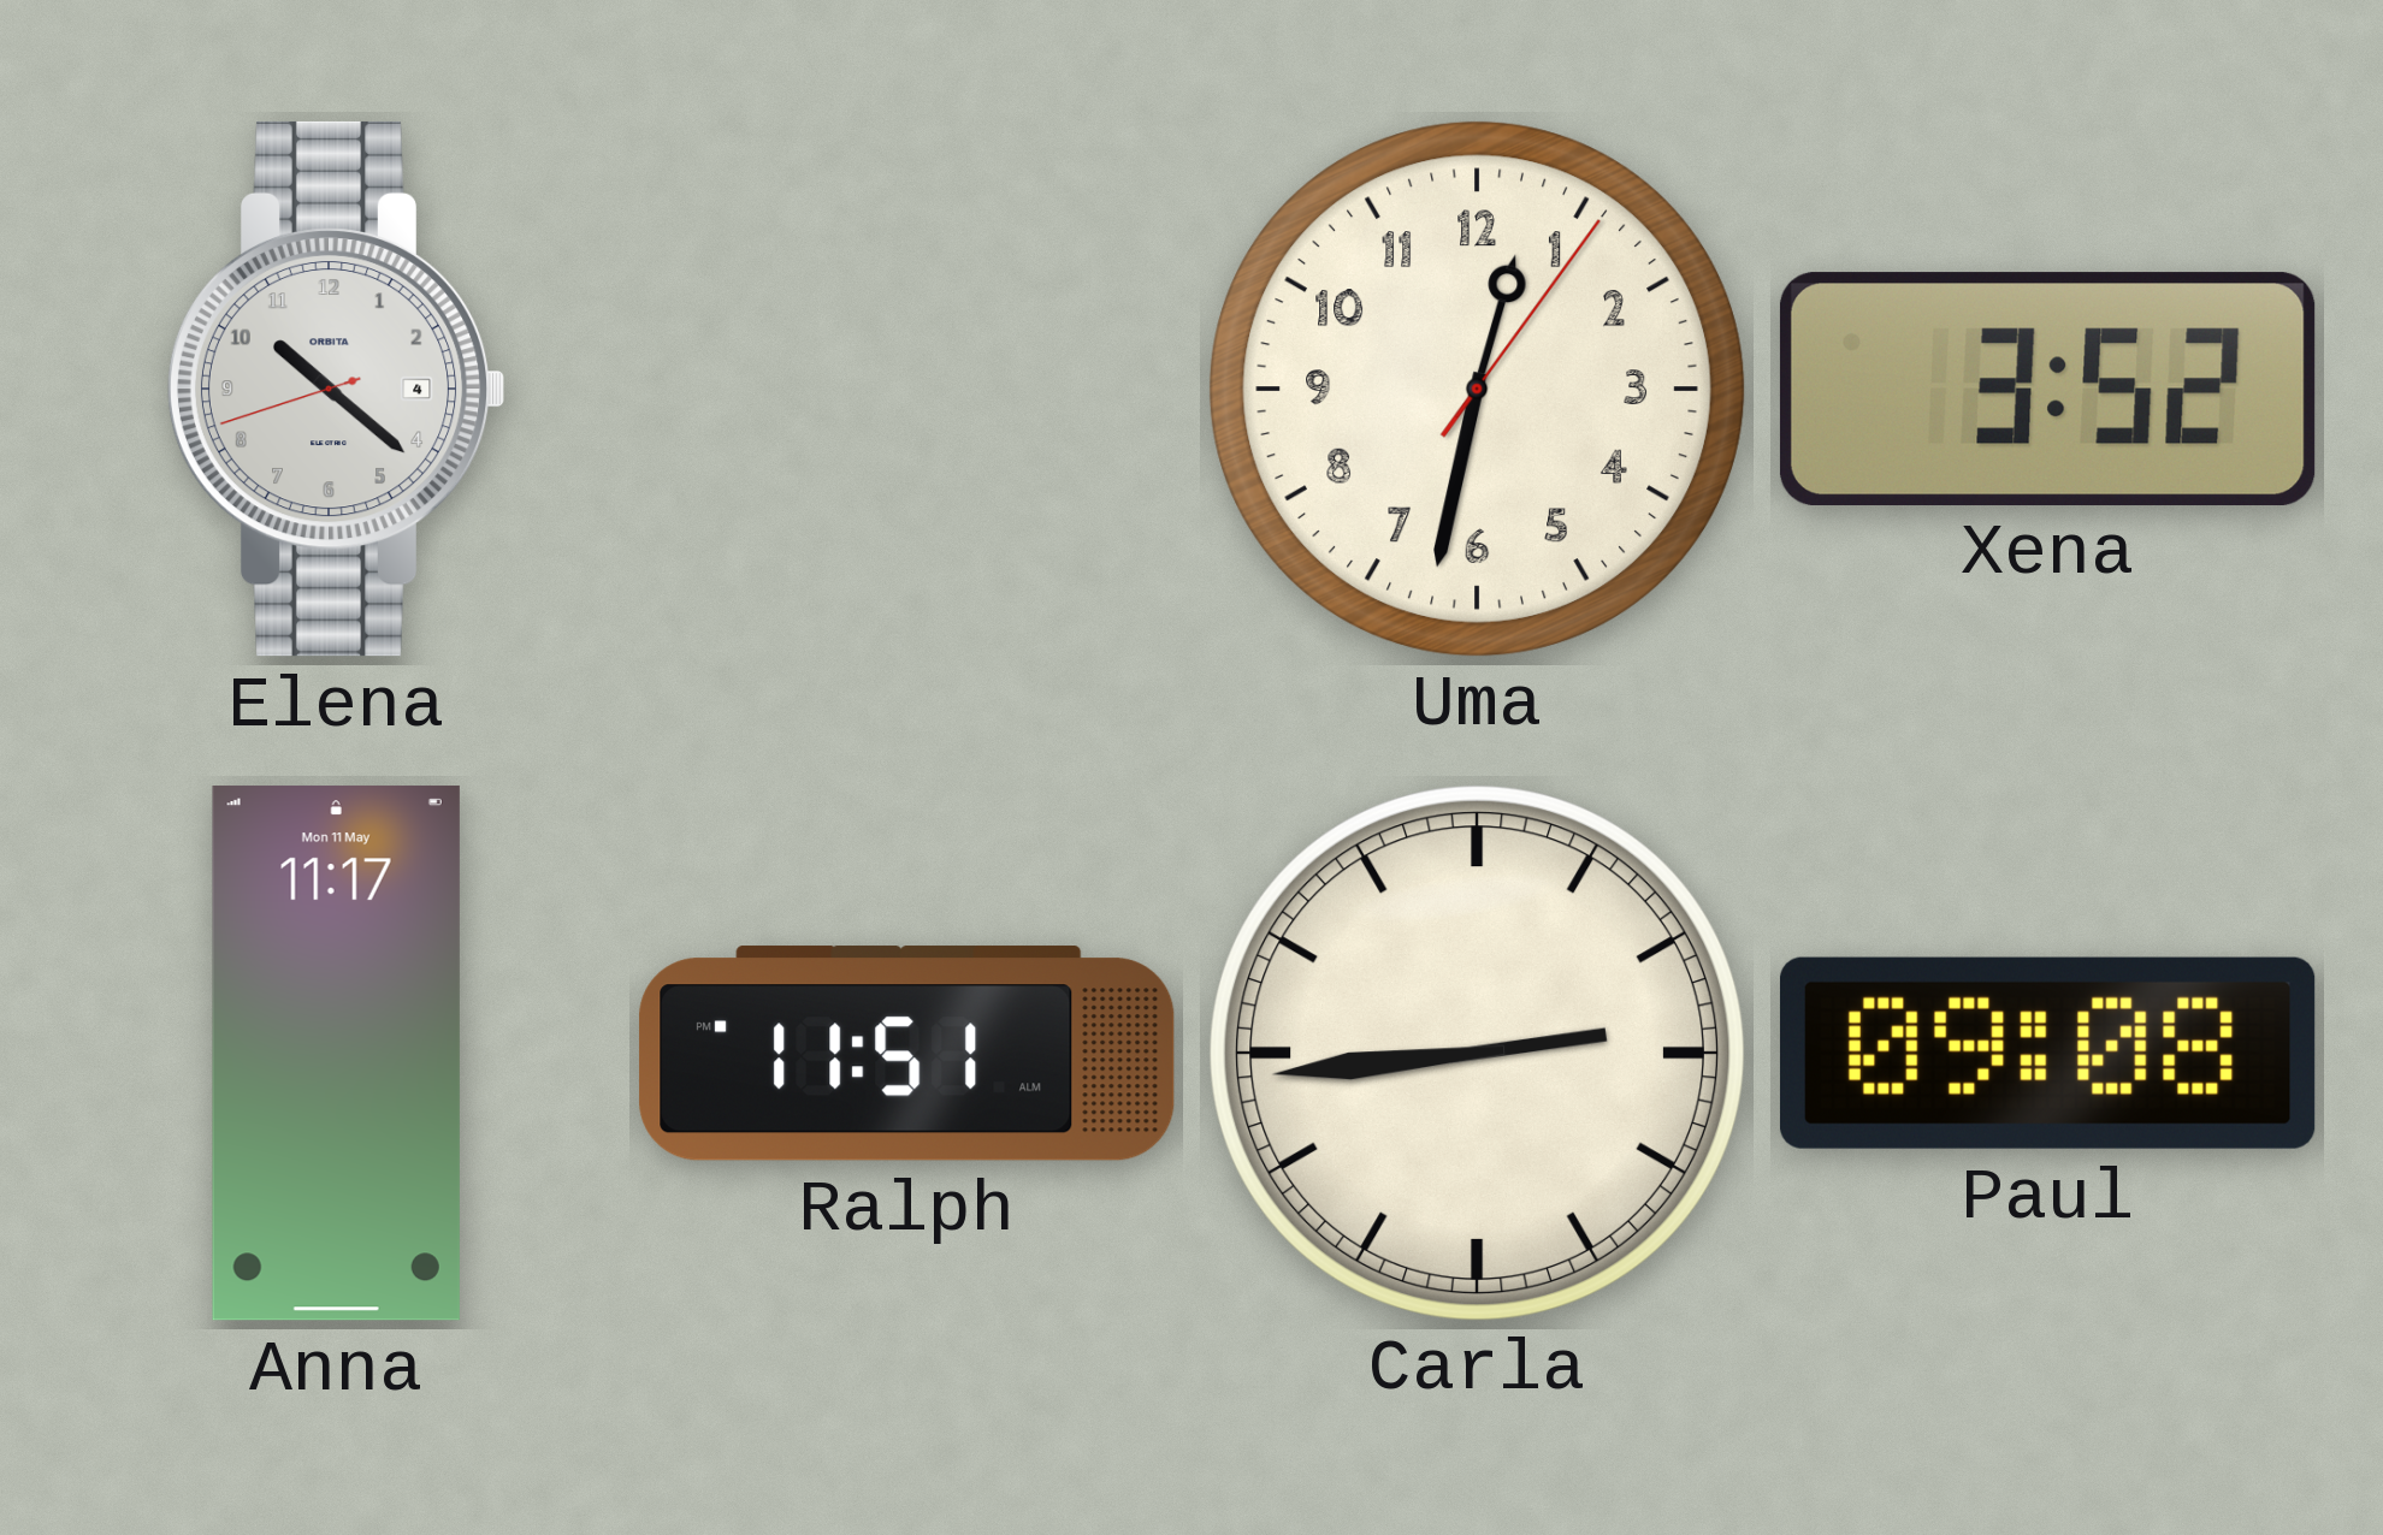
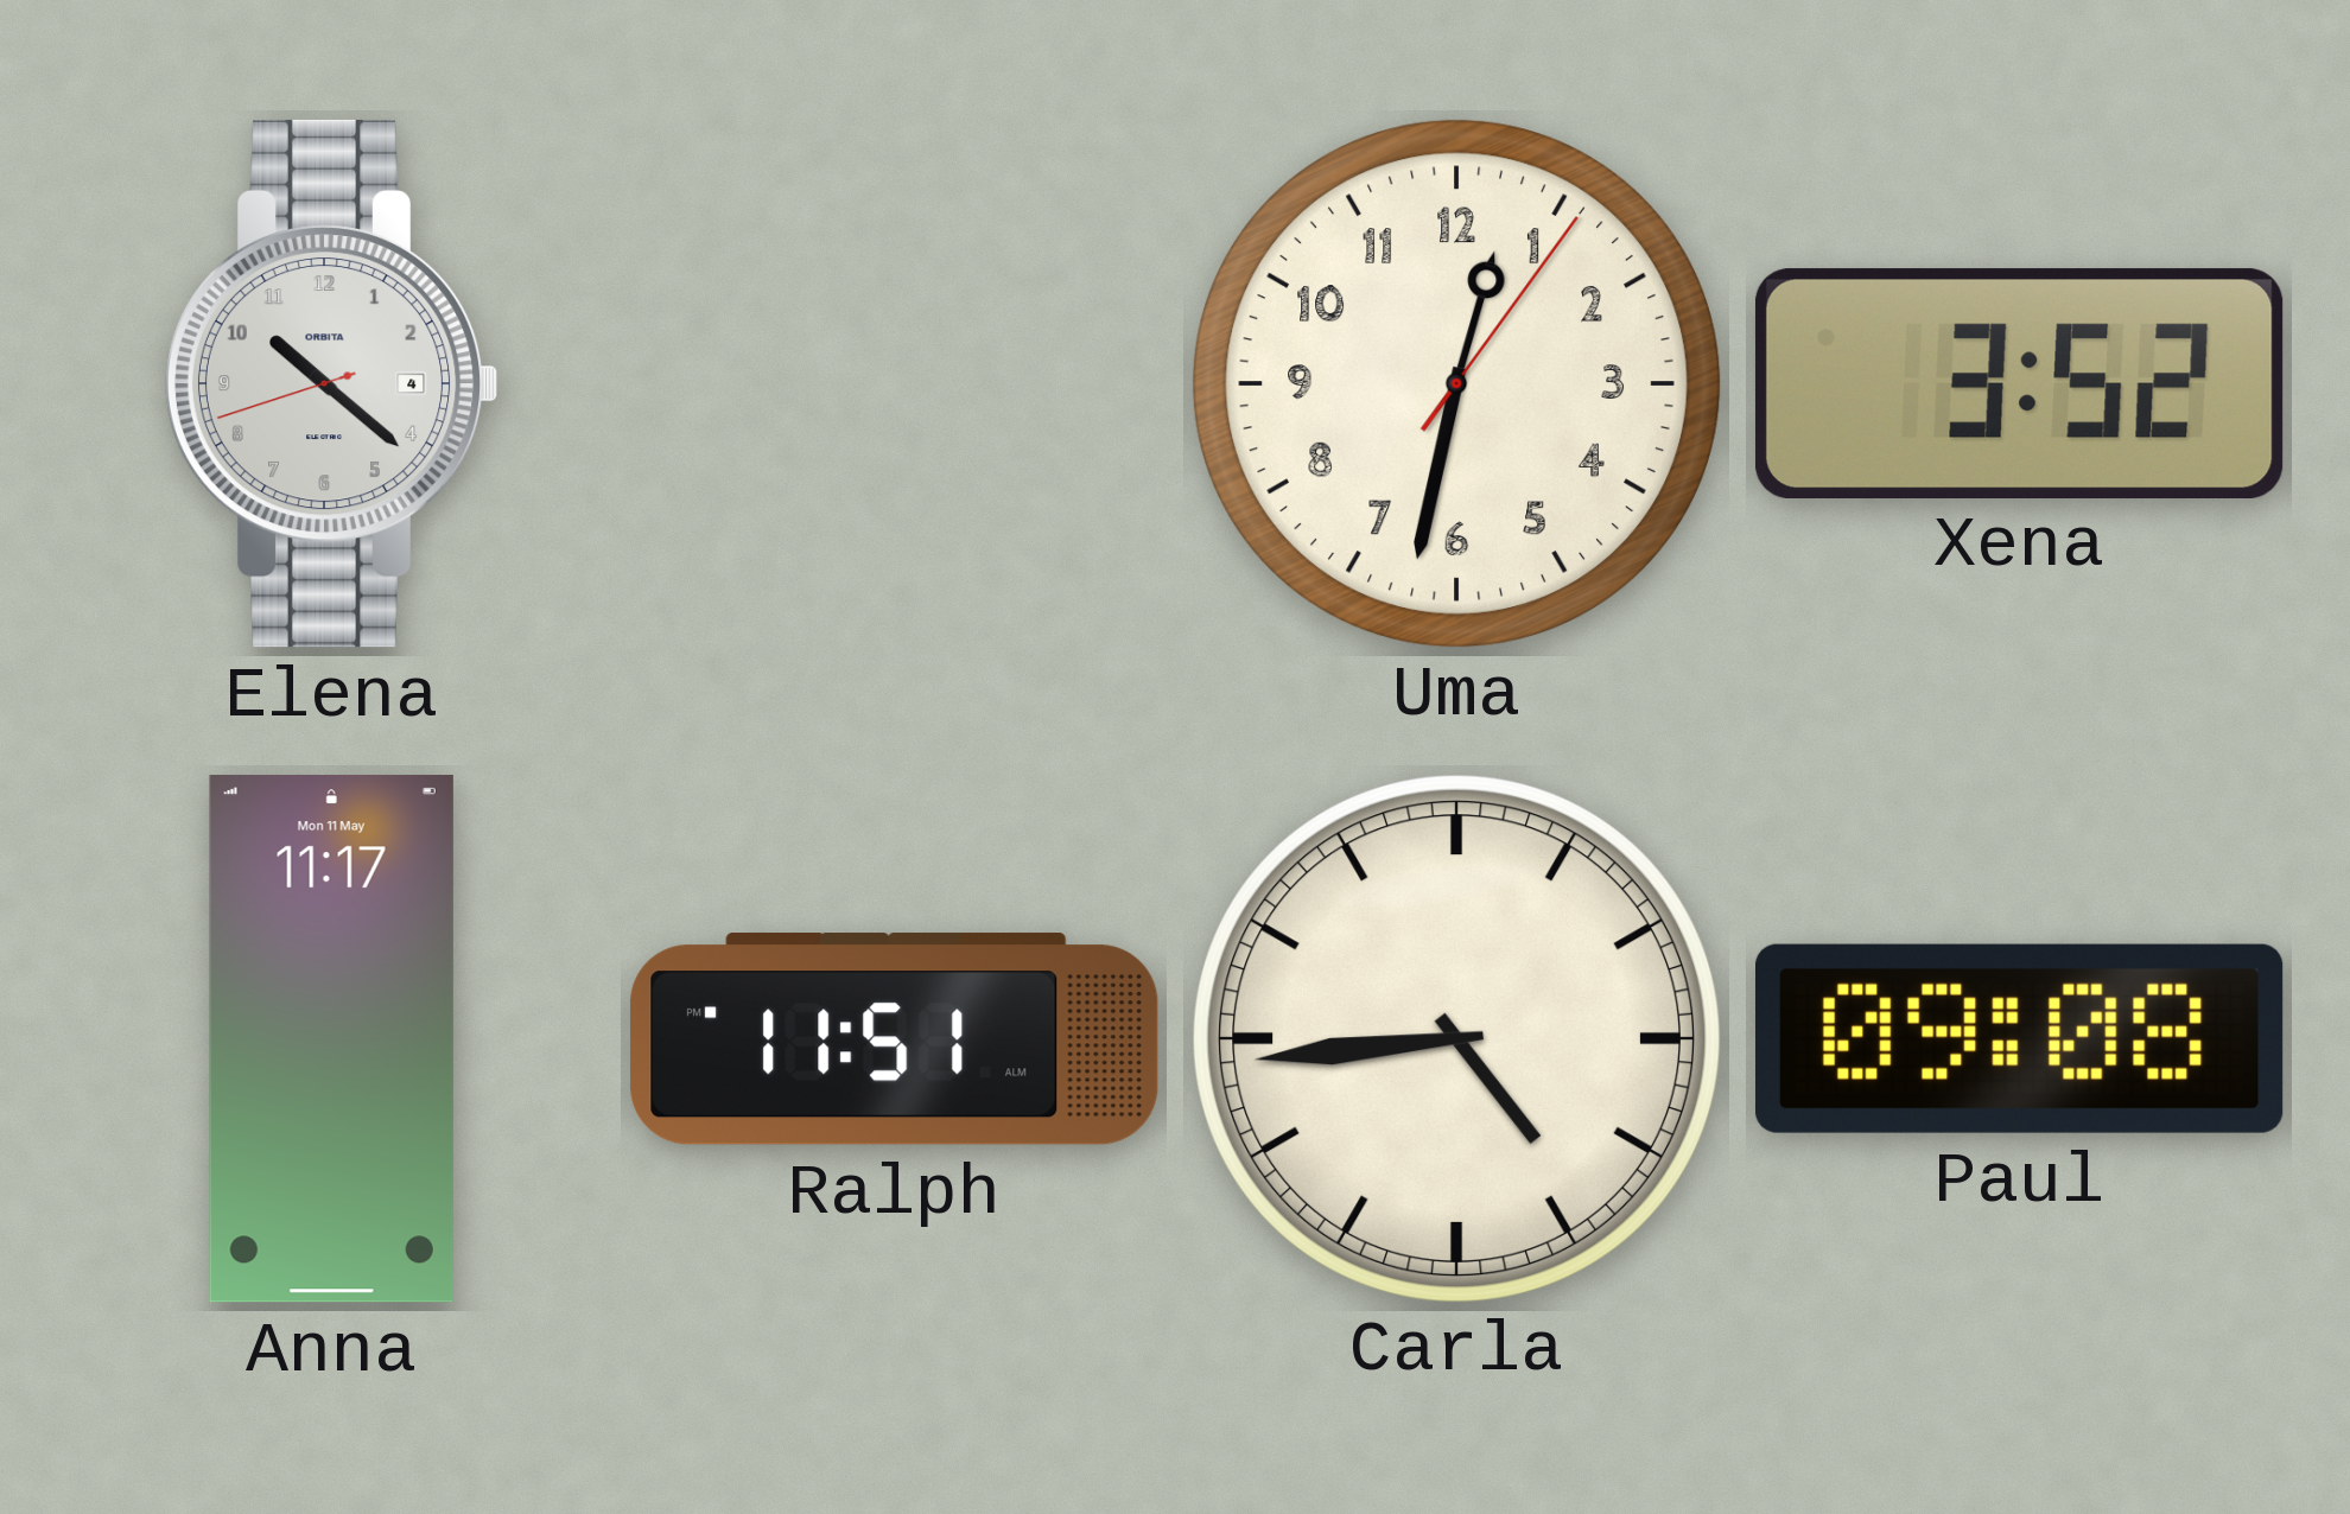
Carla: 2:44 -> 4:44 (1456, 1038)
